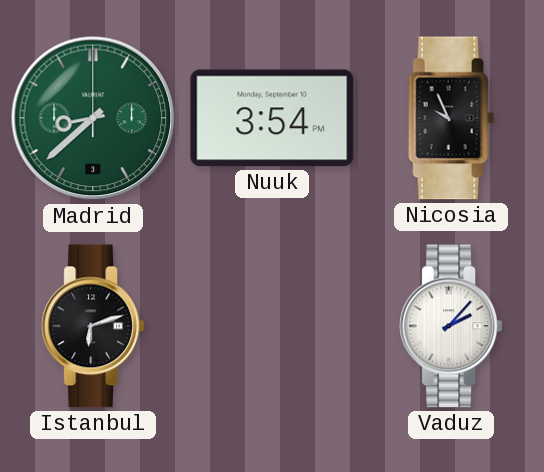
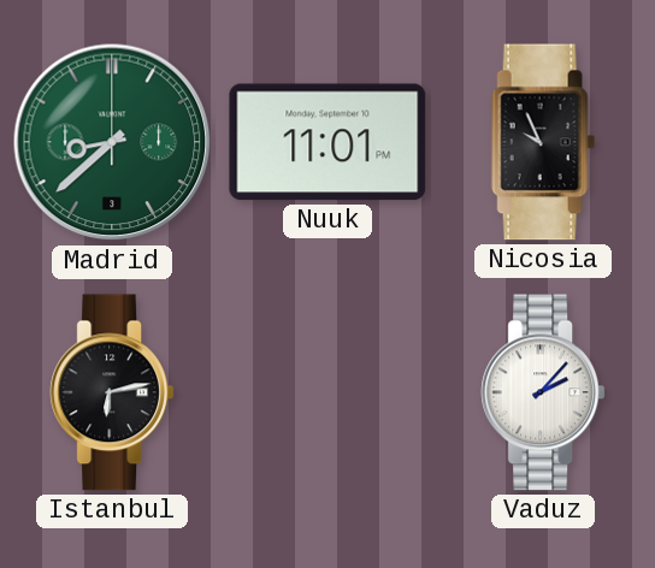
Nuuk: 3:54 -> 11:01 (327, 142)
Istanbul: 6:12 -> 6:13 (112, 392)
